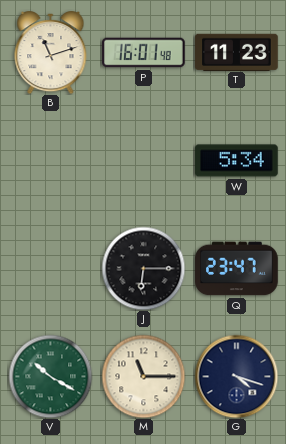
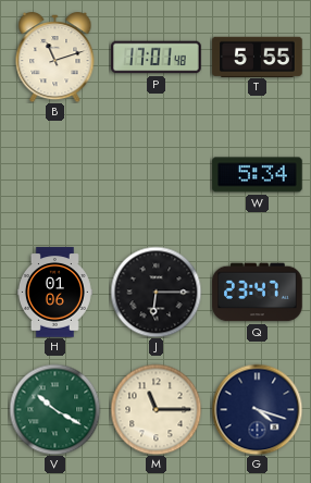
P: 16:01 -> 17:01 (157, 58)
T: 11:23 -> 5:55 (258, 57)
H: none -> 01:06 (54, 293)
